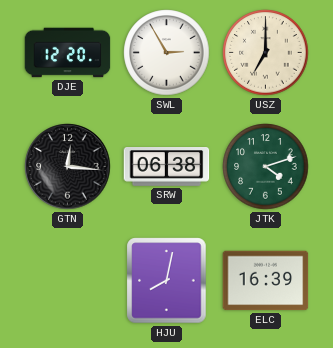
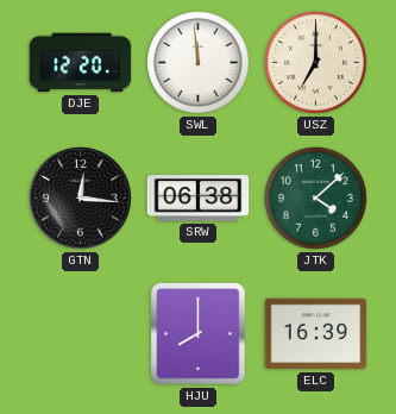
SWL: 2:55 -> 11:59 (199, 63)
JTK: 4:12 -> 4:08 (316, 199)
HJU: 8:02 -> 8:00 (199, 334)
